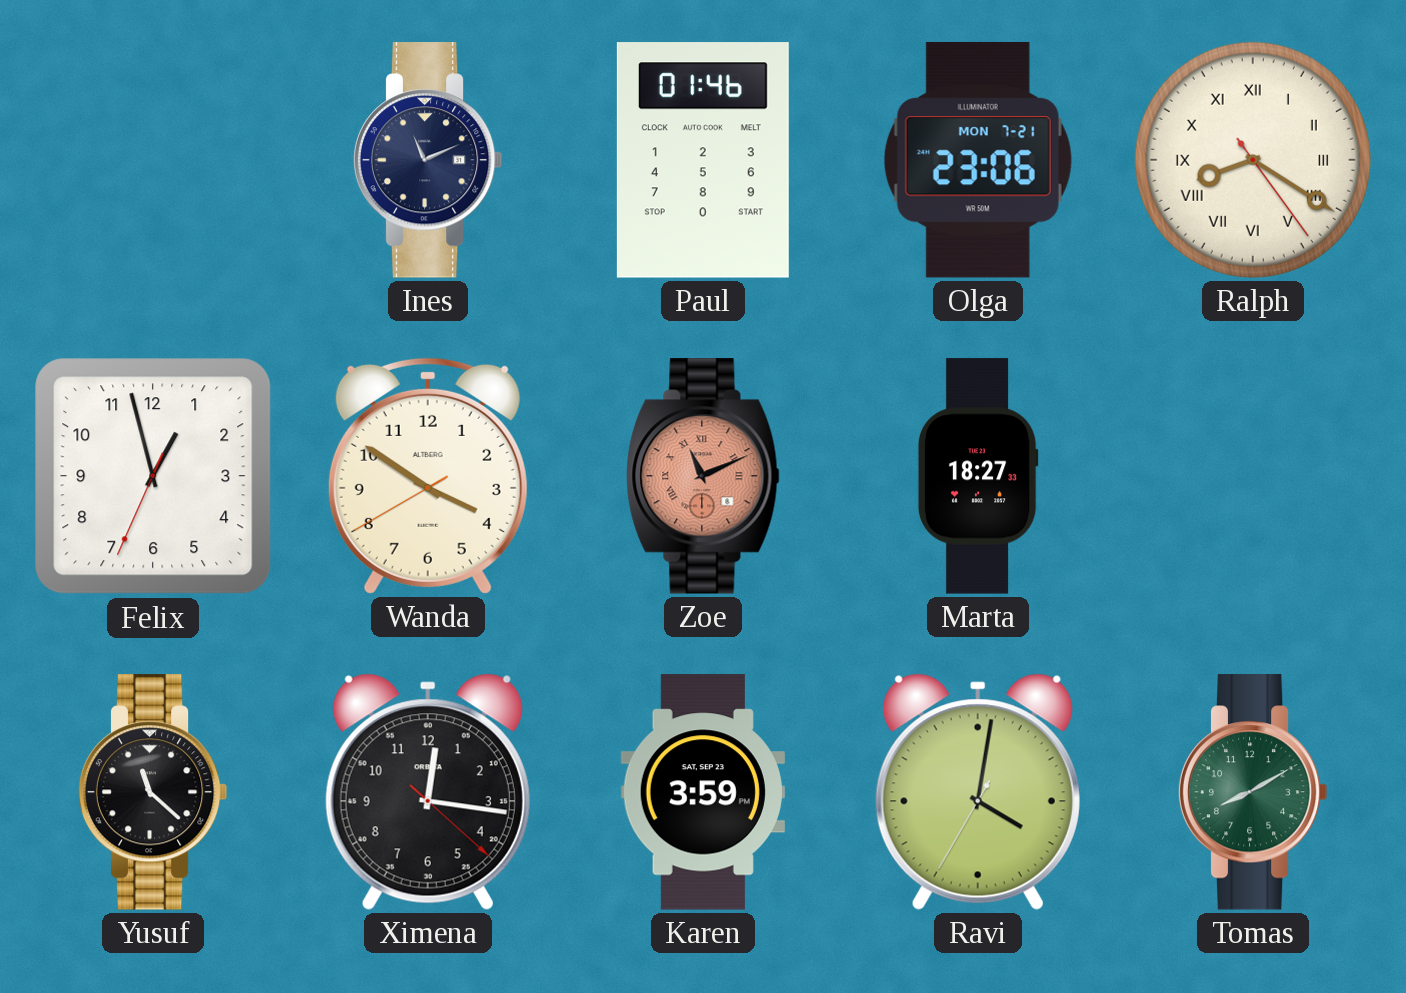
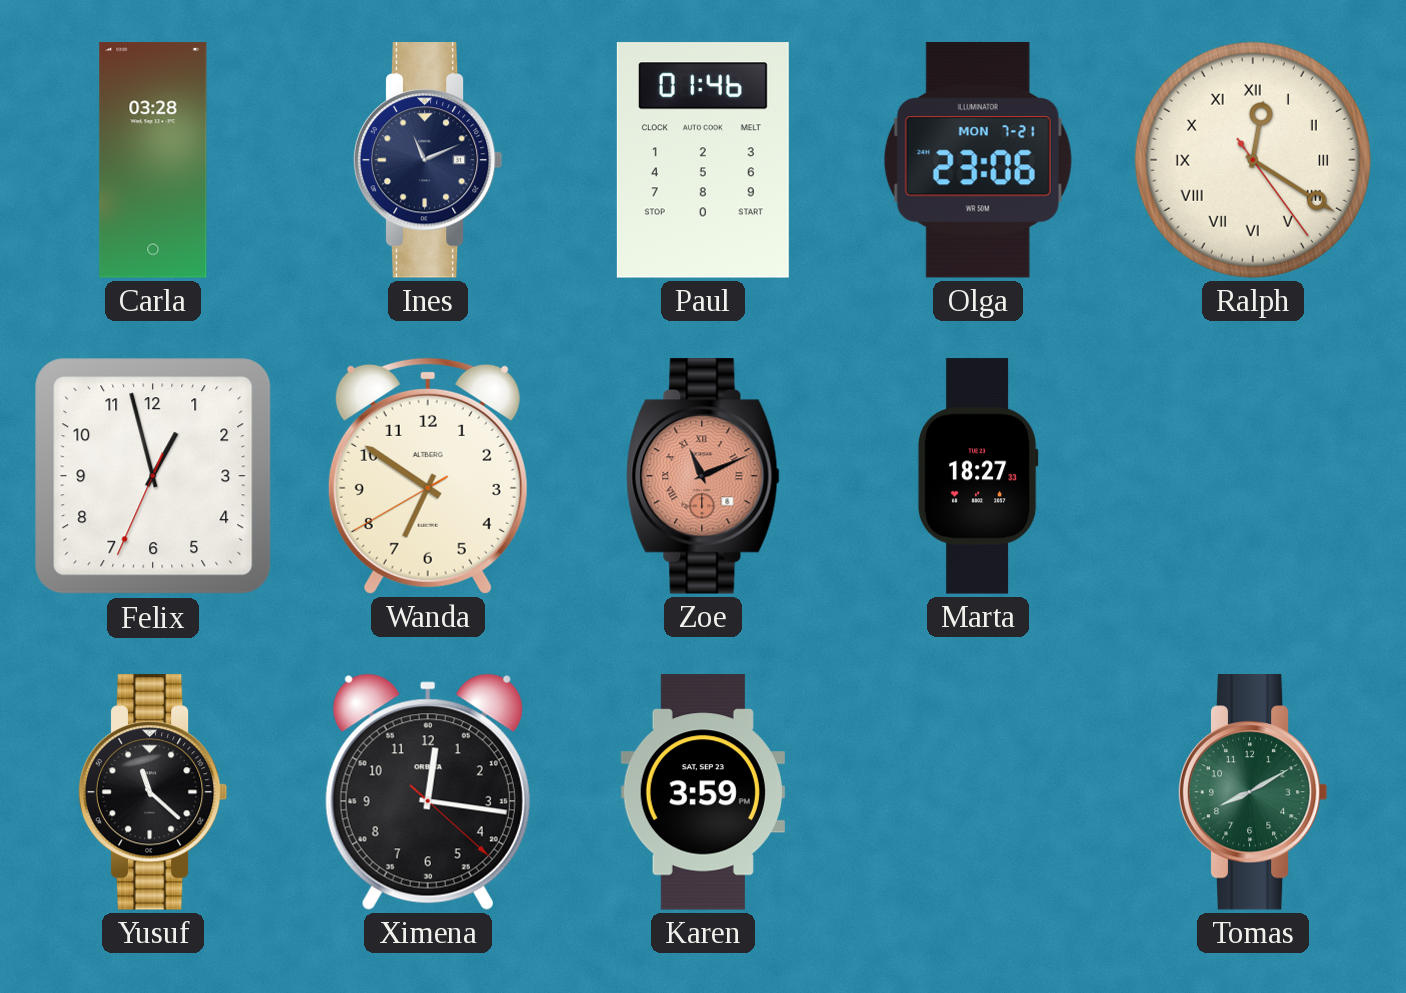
Carla: none -> 03:28 (153, 160)
Ralph: 8:20 -> 12:20 (1253, 160)
Wanda: 3:50 -> 6:50 (428, 476)
Ravi: 4:01 -> none (978, 792)
